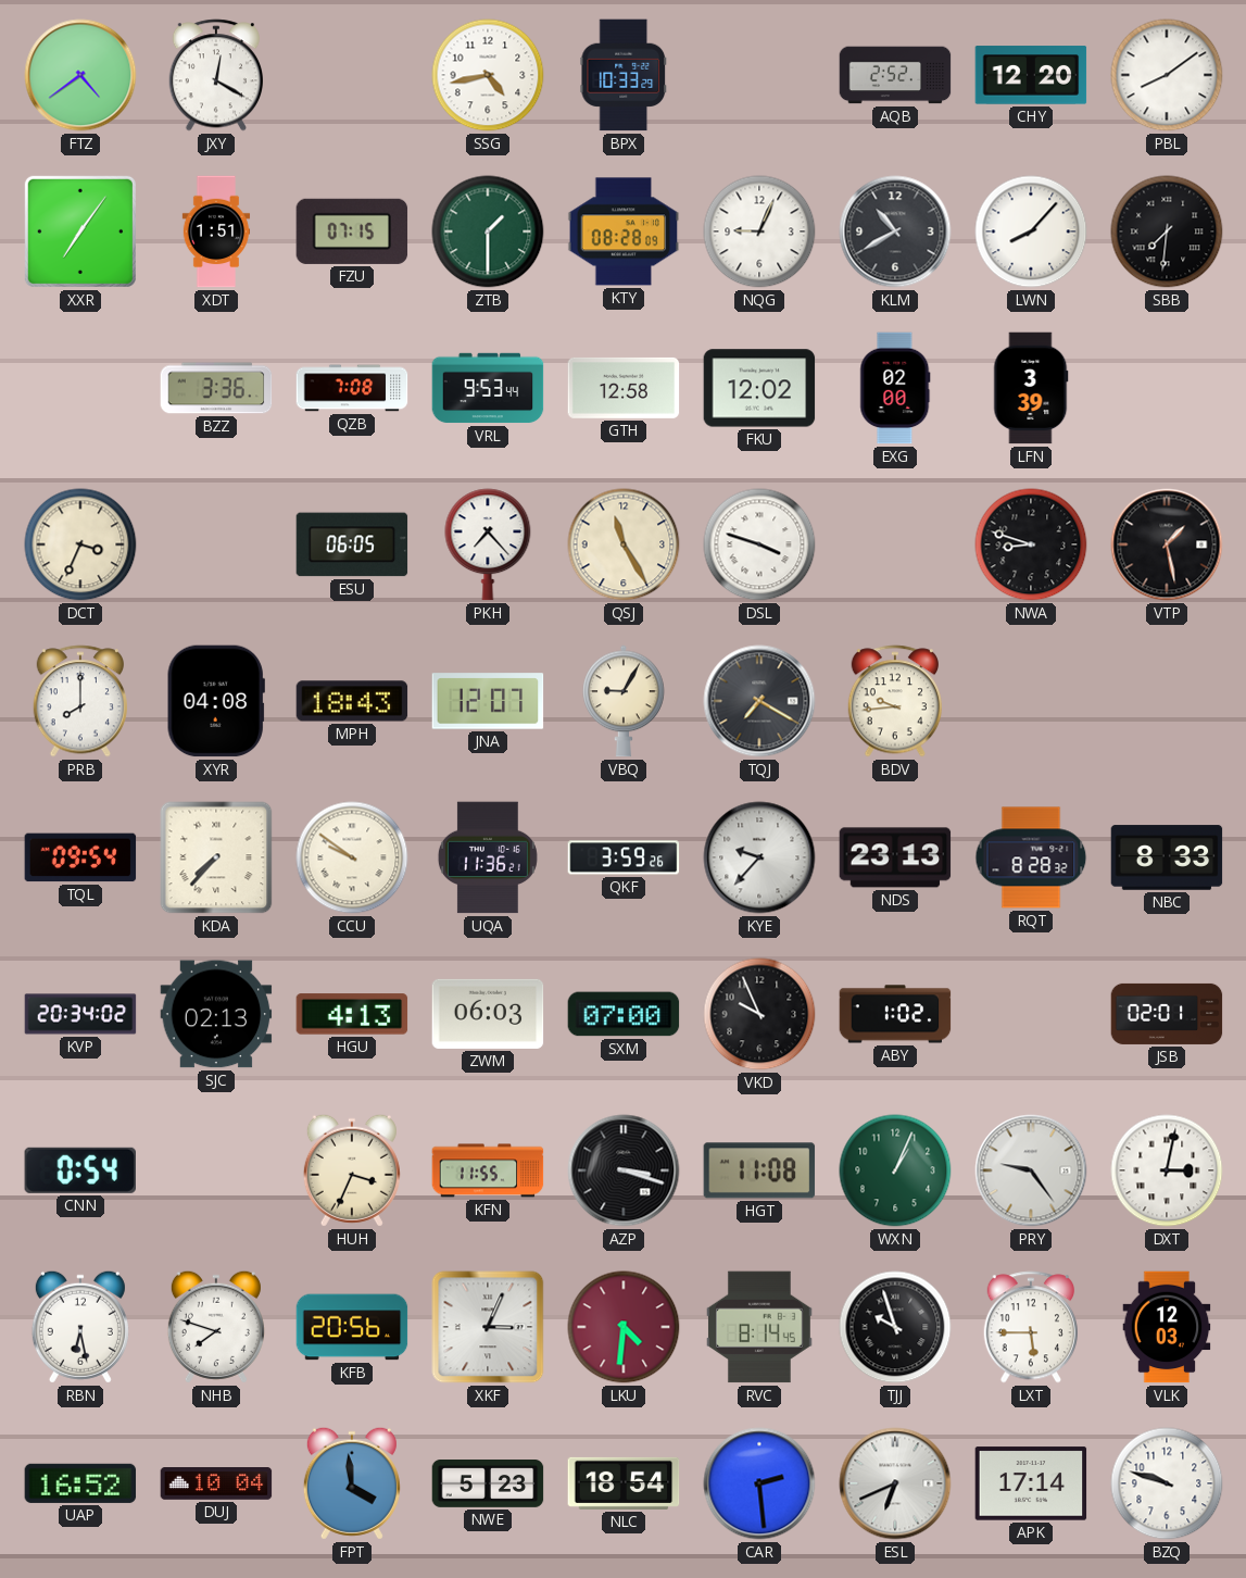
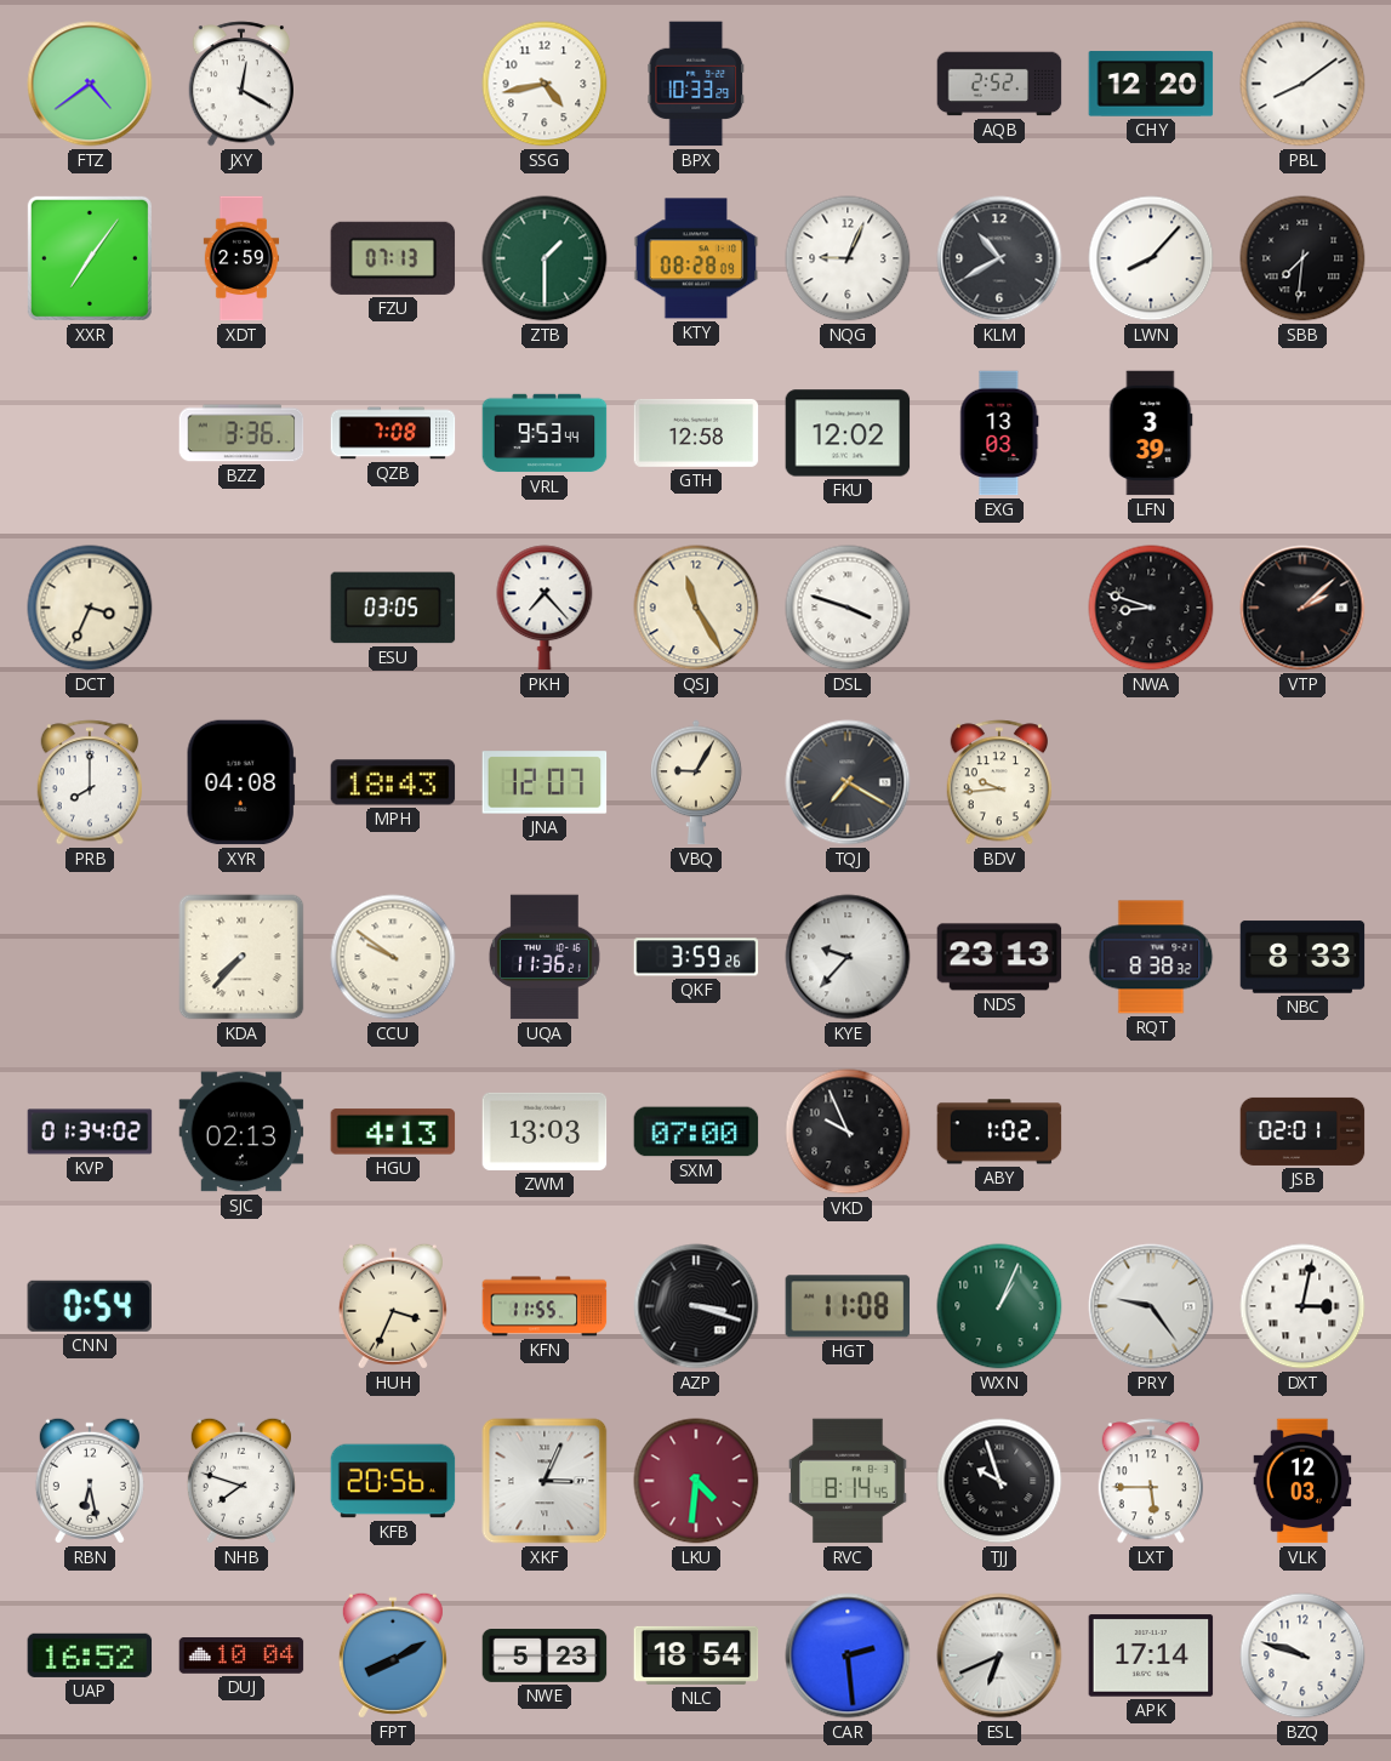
XDT: 1:51 -> 2:59 (241, 258)
FZU: 07:15 -> 07:13 (393, 258)
EXG: 02:00 -> 13:03 (999, 433)
ESU: 06:05 -> 03:05 (393, 608)
VTP: 1:28 -> 2:08 (1302, 608)
TQL: 09:54 -> none (80, 857)
RQT: 8:28 -> 8:38 (1151, 957)
KVP: 20:34 -> 01:34 (90, 1132)
ZWM: 06:03 -> 13:03 (545, 1132)
FPT: 3:59 -> 8:10 (393, 1655)
